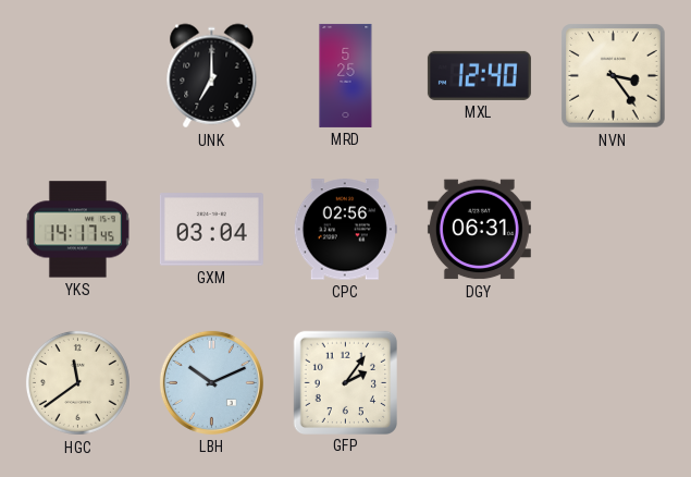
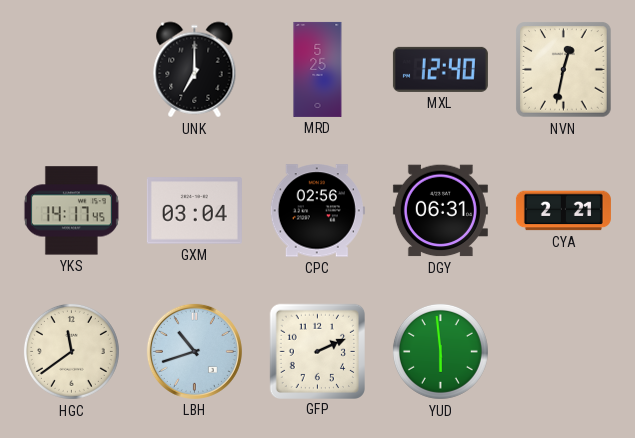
NVN: 3:24 -> 12:32 (564, 70)
CYA: none -> 2:21 (563, 211)
LBH: 10:11 -> 10:42 (194, 351)
GFP: 2:06 -> 2:11 (317, 351)
YUD: none -> 5:59 (440, 351)
